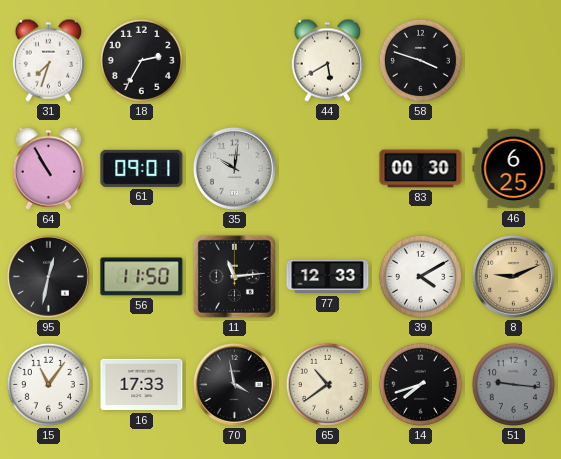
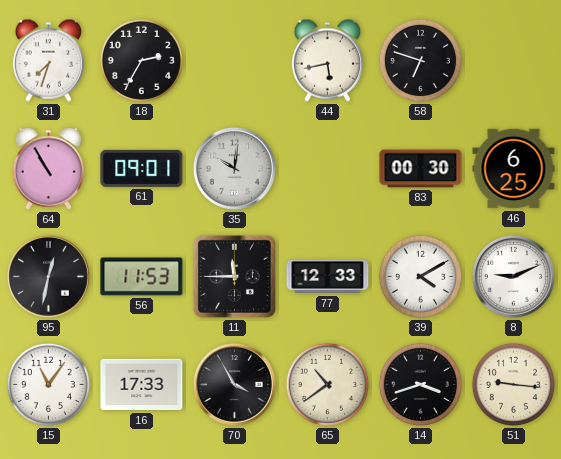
44: 5:40 -> 5:43 (327, 60)
58: 3:48 -> 6:48 (420, 60)
56: 11:50 -> 11:53 (142, 277)
11: 11:14 -> 11:45 (234, 276)
8 dial: champagne -> white (513, 276)
70: 3:58 -> 3:55 (234, 384)
14: 7:42 -> 3:42 (420, 384)
51 dial: grey -> cream (513, 384)
